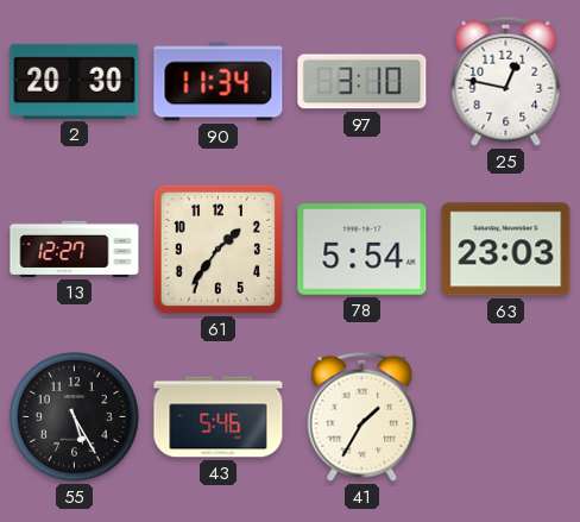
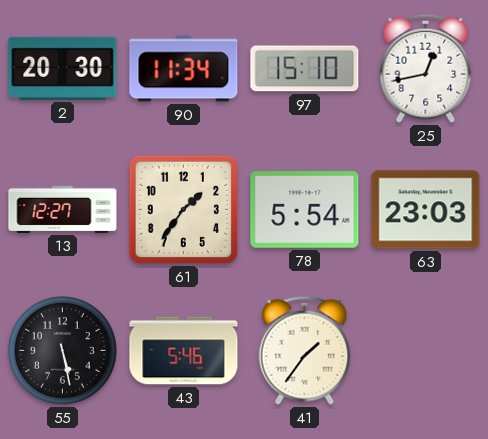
97: 3:10 -> 15:10 (305, 69)
25: 12:47 -> 12:43 (426, 68)
55: 5:25 -> 5:28 (63, 351)
41: 1:35 -> 1:36 (305, 350)
